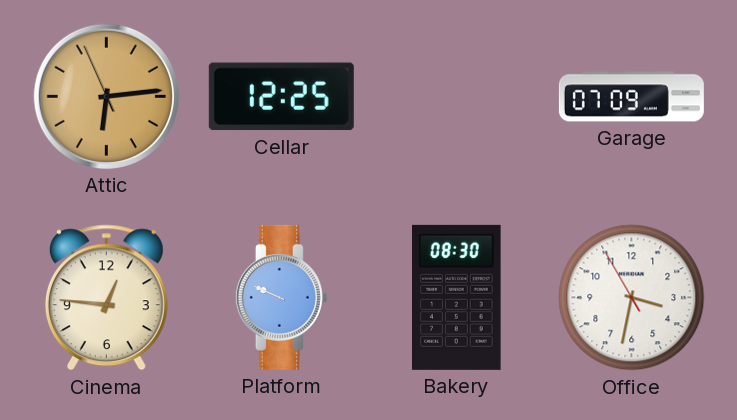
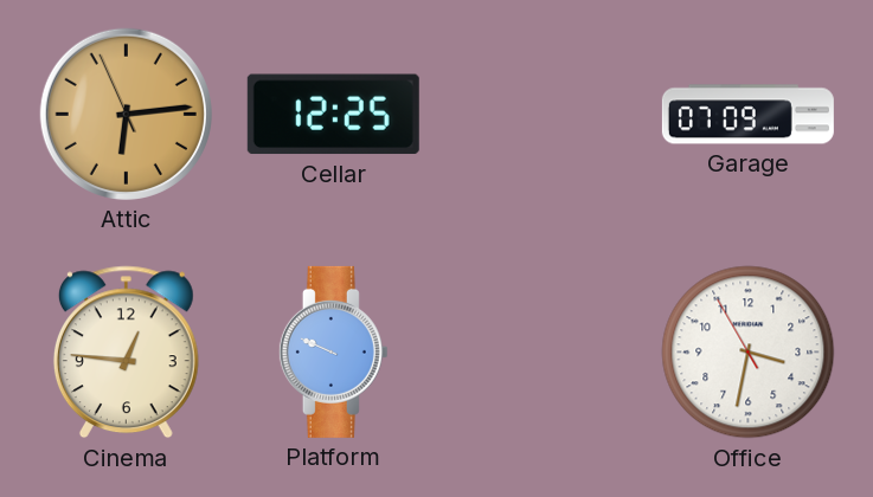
Bakery: 08:30 -> none (457, 297)
